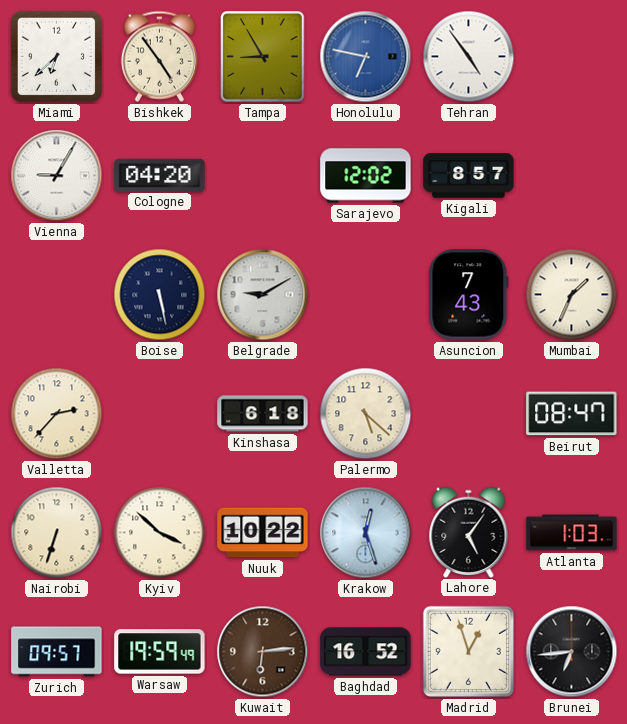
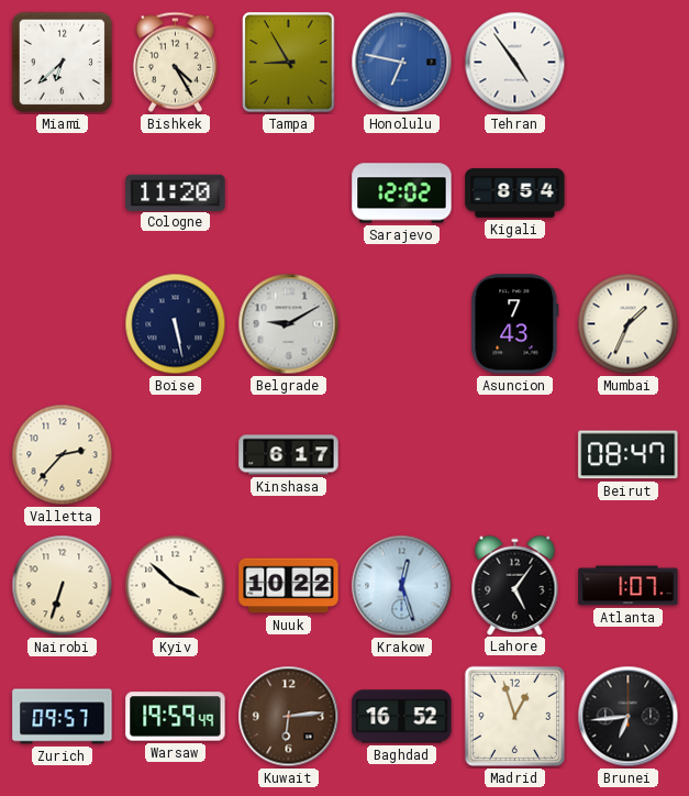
Bishkek: 4:54 -> 4:25 (175, 62)
Vienna: 9:05 -> none (57, 176)
Cologne: 04:20 -> 11:20 (176, 192)
Kigali: 8:57 -> 8:54 (515, 194)
Kinshasa: 6:18 -> 6:17 (289, 455)
Palermo: 5:22 -> none (366, 414)
Atlanta: 1:03 -> 1:07 (629, 586)
